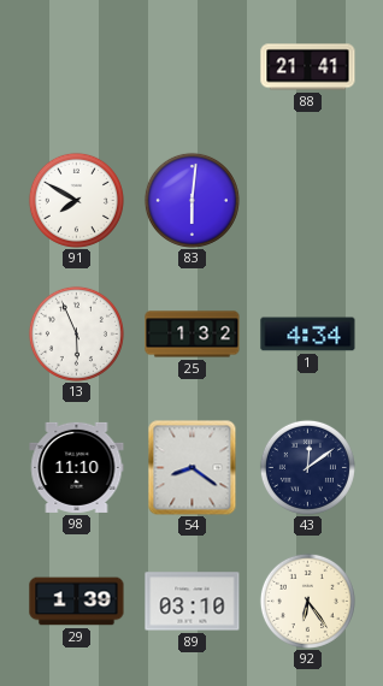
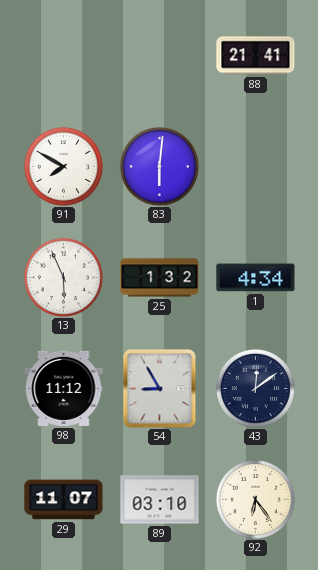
98: 11:10 -> 11:12 (64, 388)
54: 8:21 -> 8:55 (160, 388)
29: 1:39 -> 11:07 (64, 500)
